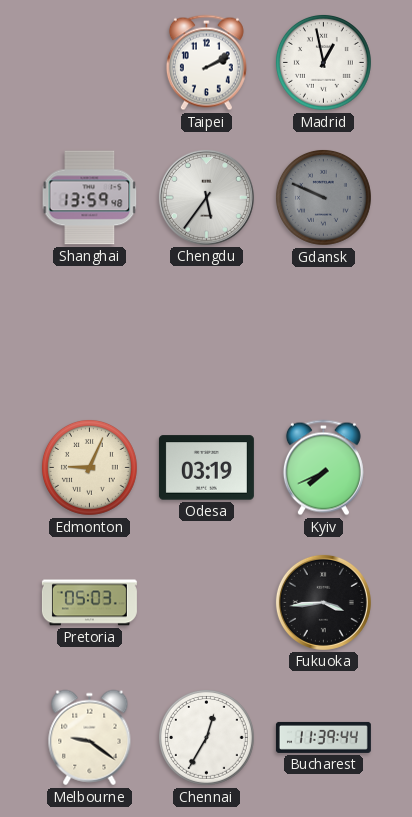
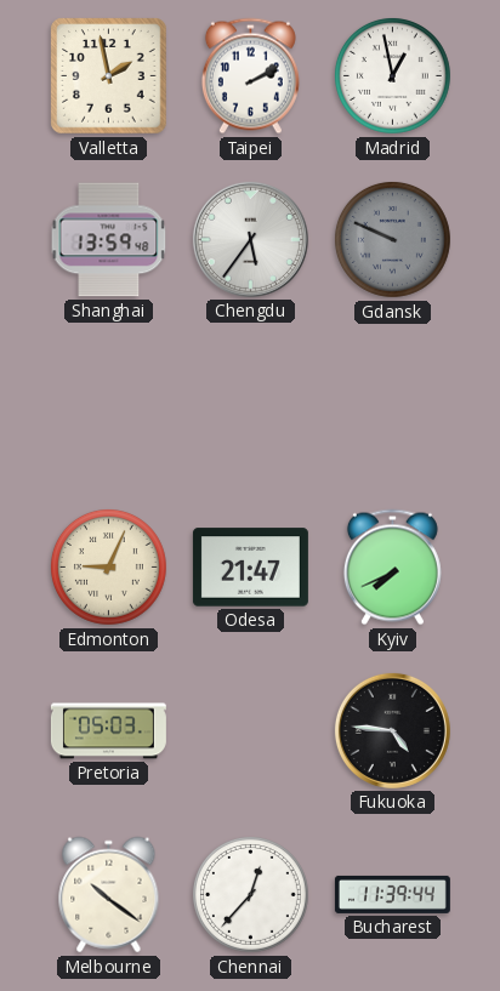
Valletta: none -> 1:58 (109, 76)
Odesa: 03:19 -> 21:47 (250, 568)
Fukuoka: 3:44 -> 4:46 (392, 730)
Melbourne: 9:21 -> 10:21 (109, 895)
Chennai: 12:35 -> 12:37 (250, 894)
